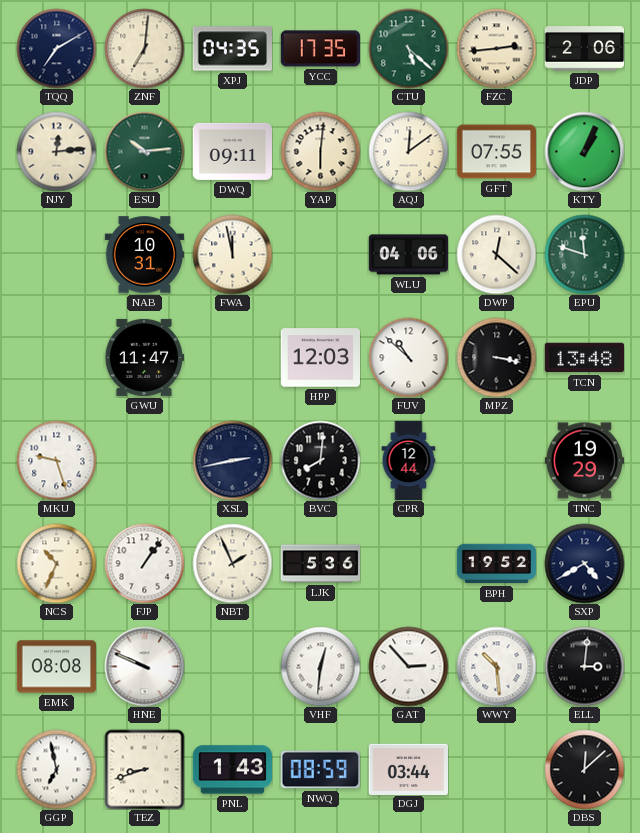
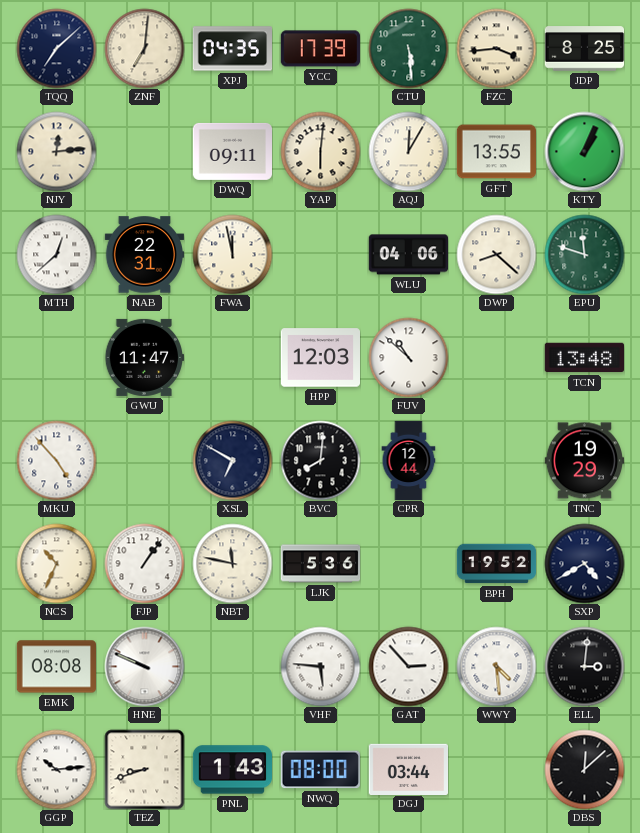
TQQ: 7:10 -> 7:08 (56, 48)
YCC: 17:35 -> 17:39 (320, 49)
CTU: 5:22 -> 5:29 (408, 48)
FZC: 2:44 -> 3:44 (496, 48)
JDP: 2:06 -> 8:25 (584, 49)
ESU: 10:14 -> none (144, 151)
AQJ: 12:09 -> 12:05 (408, 151)
GFT: 07:55 -> 13:55 (496, 152)
MTH: none -> 12:38 (56, 254)
NAB: 10:31 -> 22:31 (144, 255)
DWP: 12:22 -> 8:22 (496, 254)
MPZ: 3:17 -> none (496, 357)
MKU: 9:27 -> 4:53 (56, 460)
XSL: 2:43 -> 6:50 (232, 460)
NBT: 1:56 -> 11:47 (232, 563)
VHF: 12:31 -> 5:46 (320, 666)
WWY: 10:29 -> 4:29 (496, 666)
GGP: 6:58 -> 10:14 (56, 769)
NWQ: 08:59 -> 08:00 (320, 770)
